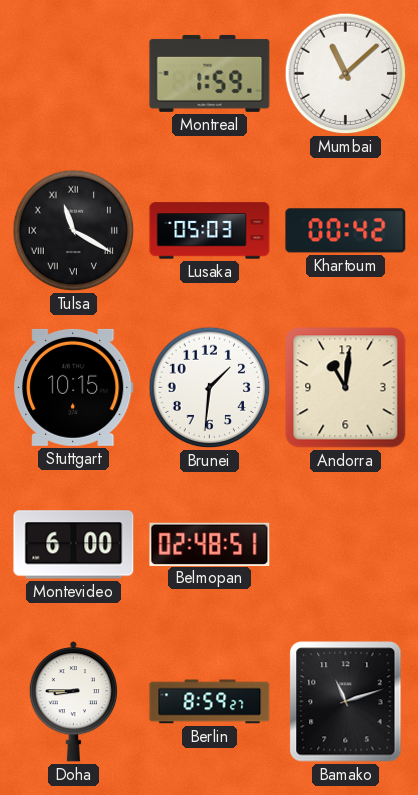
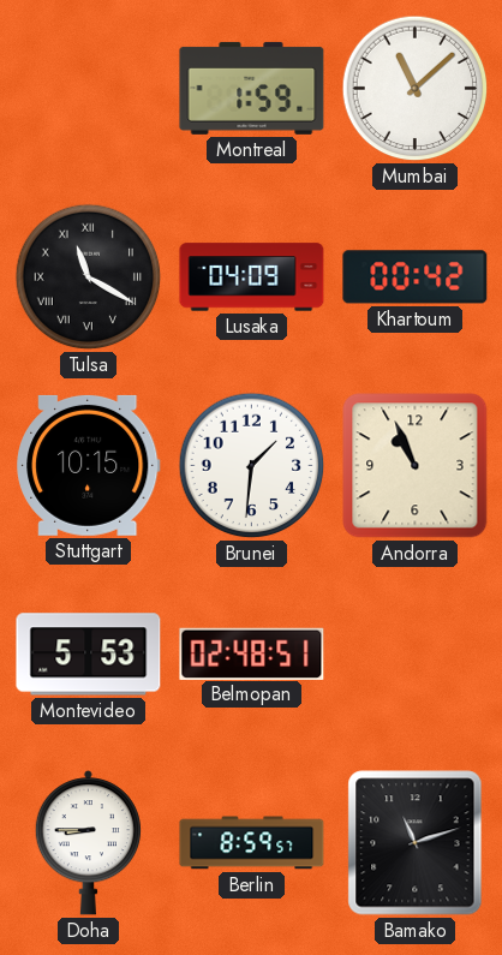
Lusaka: 05:03 -> 04:09 (252, 277)
Andorra: 11:01 -> 10:56 (416, 466)
Montevideo: 6:00 -> 5:53 (89, 655)
Berlin: 8:59:27 -> 8:59:57 (252, 843)
